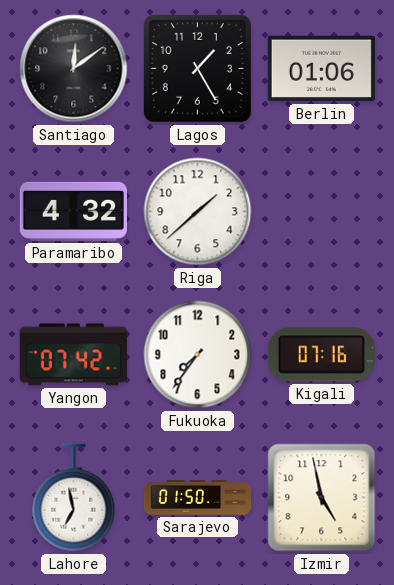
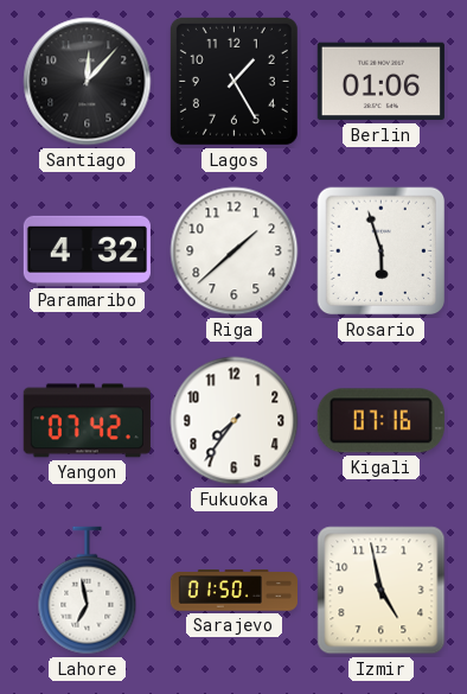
Santiago: 12:09 -> 12:07 (88, 82)
Rosario: none -> 5:57 (382, 252)
